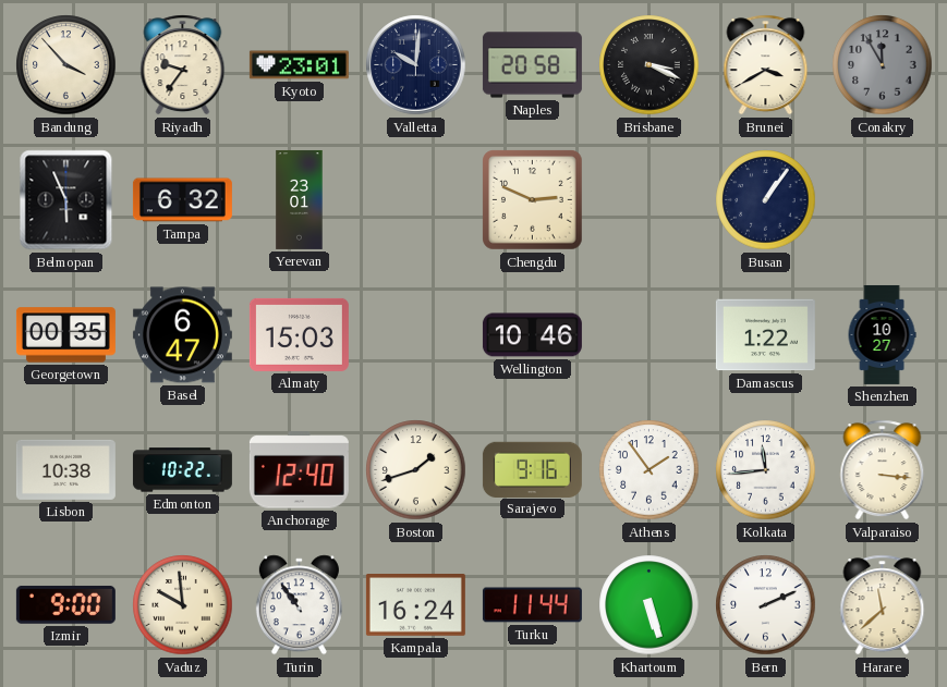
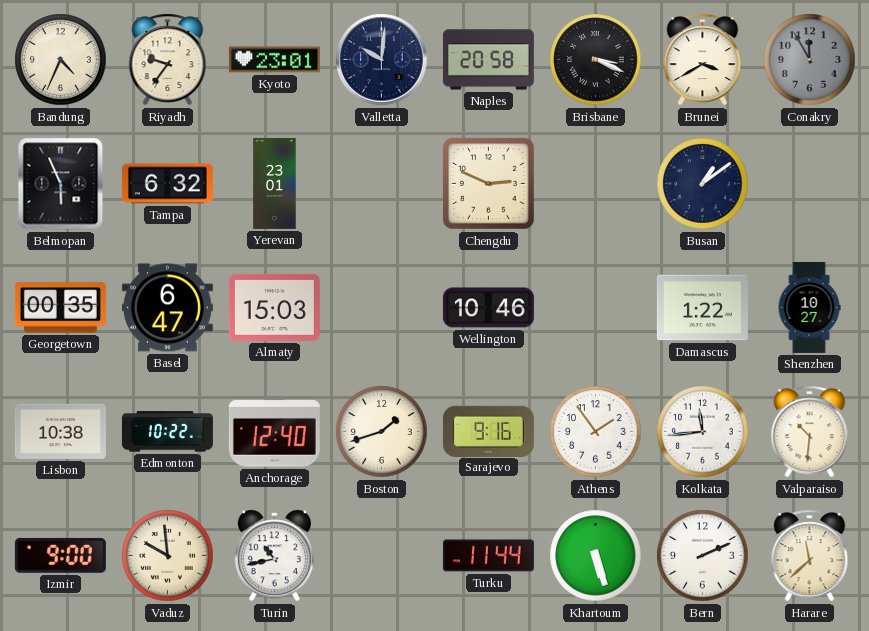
Bandung: 3:53 -> 4:34 (61, 60)
Busan: 1:06 -> 1:09 (703, 184)
Valparaiso: 3:16 -> 10:31 (810, 432)
Turin: 10:54 -> 10:43 (274, 556)
Kampala: 16:24 -> none (415, 605)
